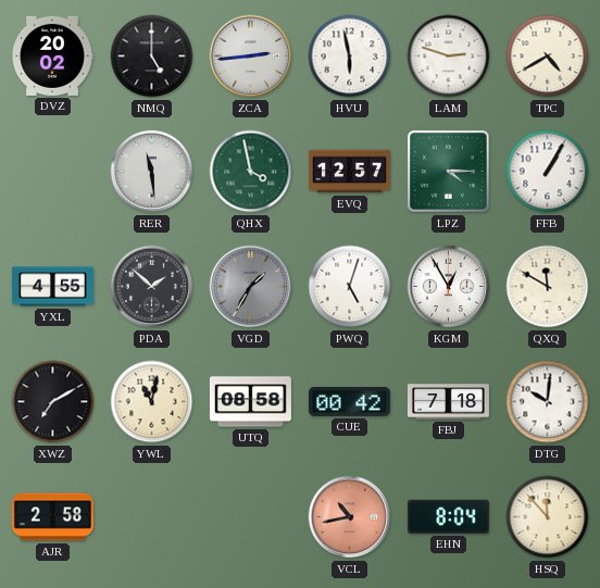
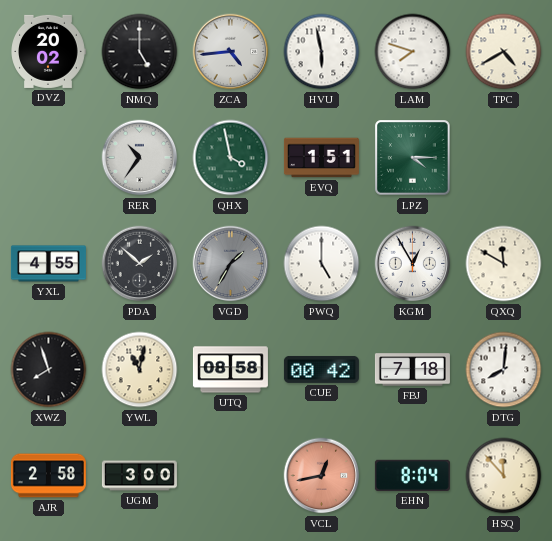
ZCA: 2:44 -> 4:44 (231, 52)
LAM: 2:48 -> 7:48 (413, 52)
RER: 11:29 -> 10:36 (140, 158)
EVQ: 12:57 -> 1:51 (321, 158)
FFB: 1:05 -> none (548, 172)
PWQ: 5:03 -> 5:00 (322, 264)
XWZ: 7:10 -> 7:57 (49, 370)
DTG: 10:01 -> 8:01 (504, 370)
UGM: none -> 3:00 (139, 476)
VCL: 10:43 -> 12:43 (322, 476)
